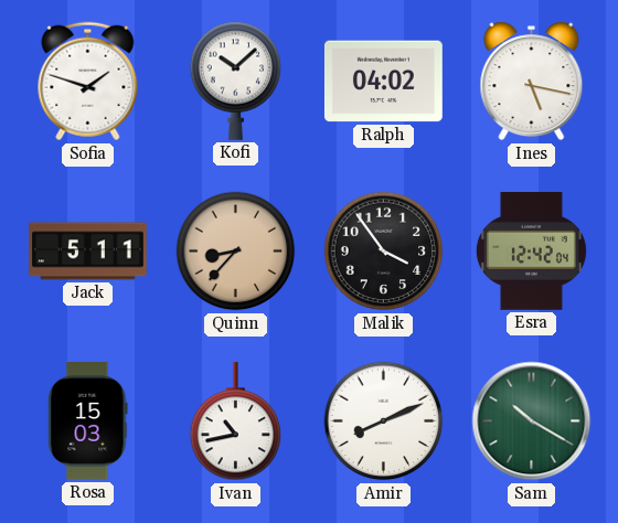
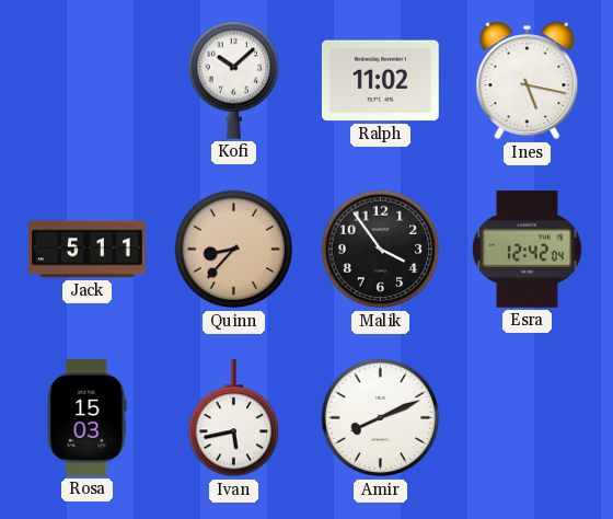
Sofia: 1:48 -> none (88, 82)
Ralph: 04:02 -> 11:02 (380, 81)
Ivan: 10:43 -> 5:43 (234, 419)
Sam: 10:20 -> none (532, 421)
